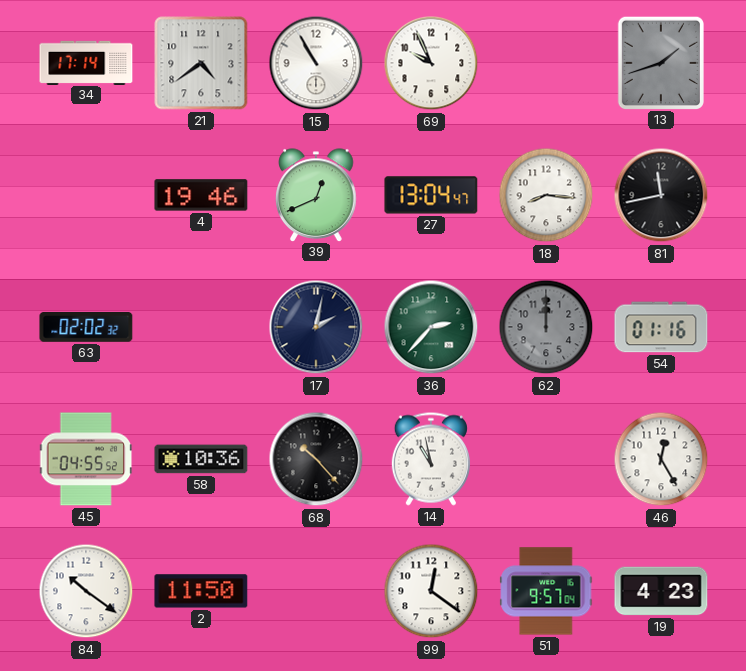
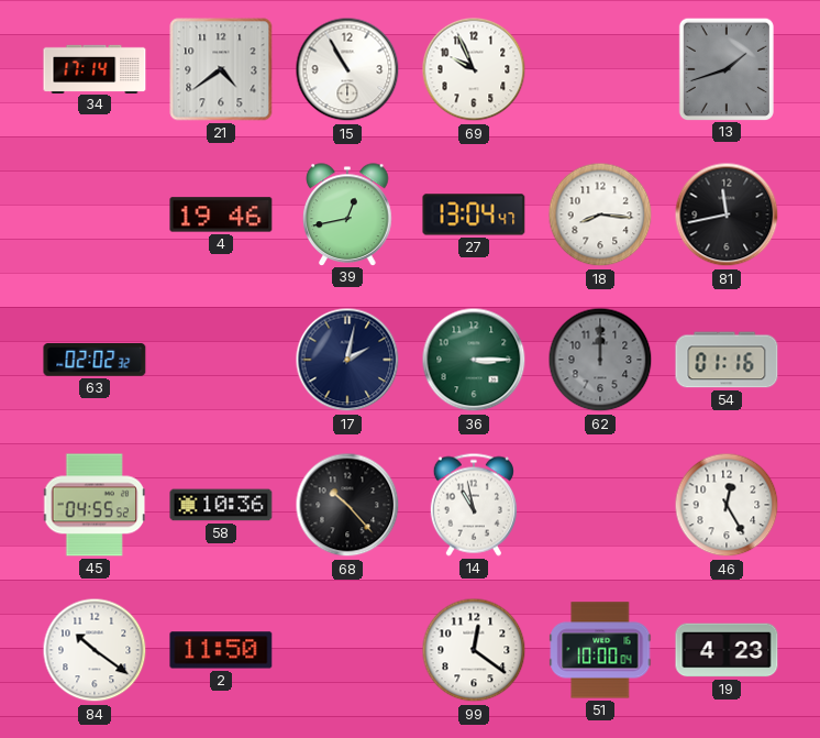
39: 12:41 -> 12:43 (347, 214)
36: 2:37 -> 3:15 (474, 360)
51: 9:57 -> 10:00 (600, 650)
